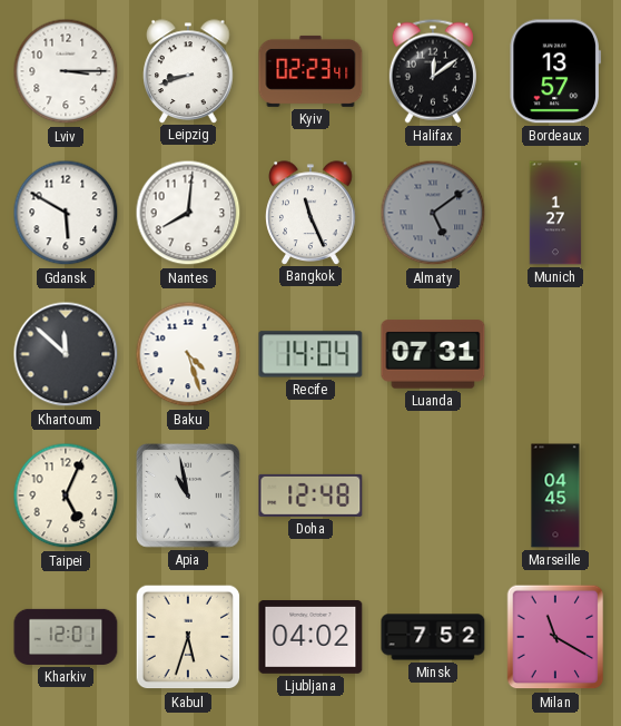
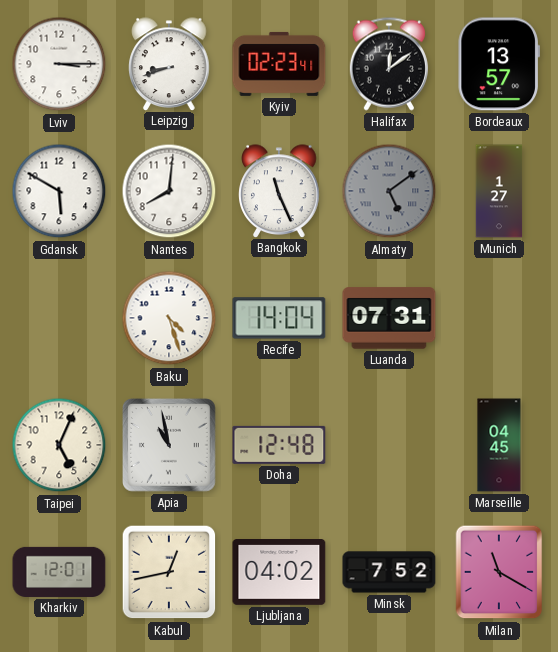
Khartoum: 11:52 -> none (66, 354)
Kabul: 5:33 -> 12:43 (169, 572)
